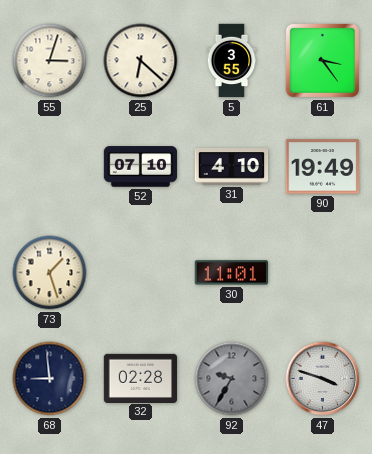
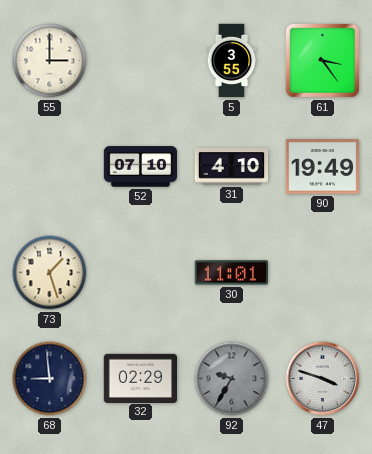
55: 3:03 -> 3:00 (50, 61)
25: 6:22 -> none (141, 61)
32: 02:28 -> 02:29 (141, 378)
